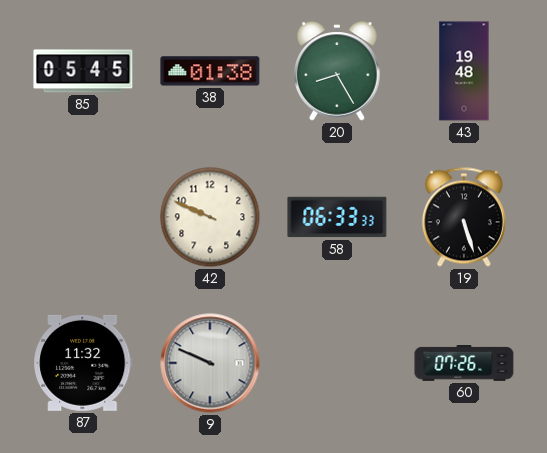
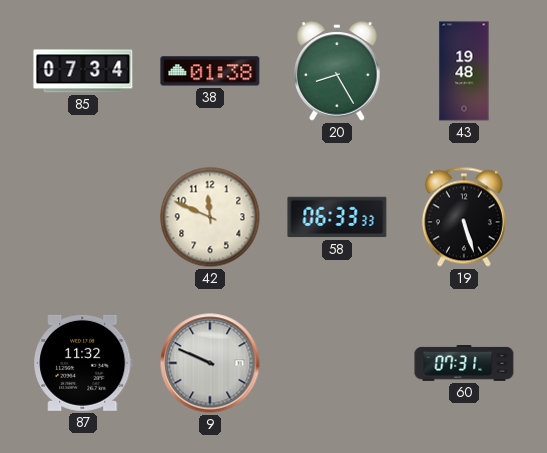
85: 05:45 -> 07:34 (83, 71)
42: 9:49 -> 11:49 (210, 217)
60: 07:26 -> 07:31 (464, 363)
